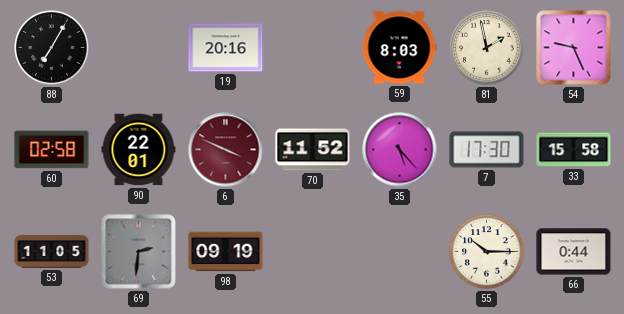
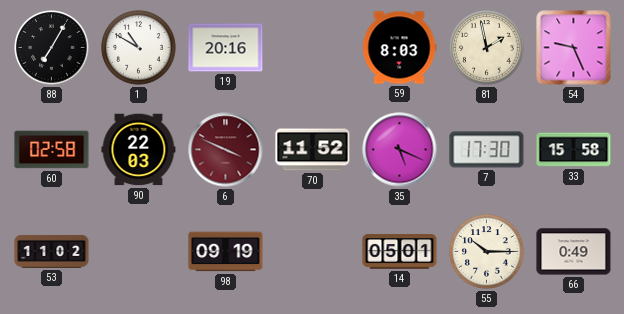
1: none -> 10:50 (139, 48)
90: 22:01 -> 22:03 (139, 150)
35: 5:23 -> 5:19 (400, 150)
53: 11:05 -> 11:02 (52, 251)
69: 2:31 -> none (139, 252)
14: none -> 05:01 (400, 252)
66: 0:44 -> 0:49 (574, 252)
